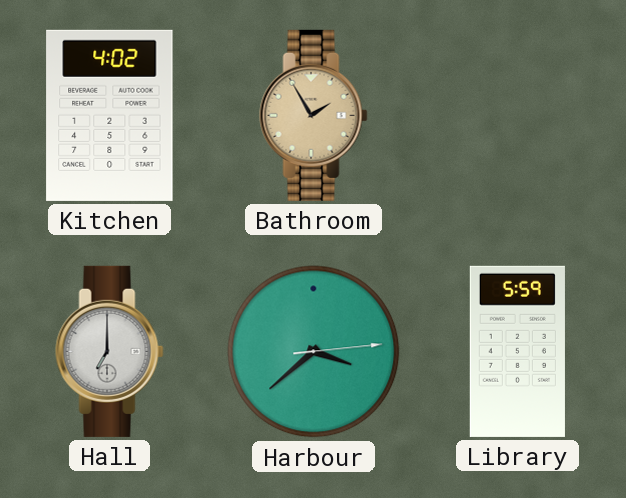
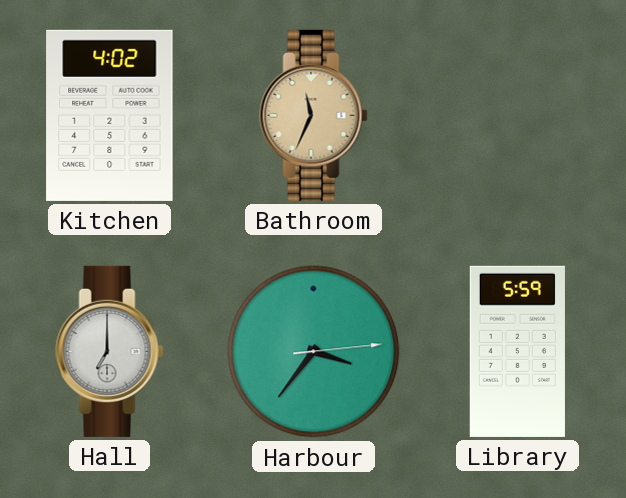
Bathroom: 1:55 -> 11:34 (314, 115)
Harbour: 3:38 -> 3:36 (314, 352)
